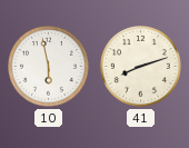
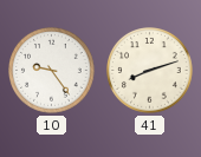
10: 5:58 -> 9:24 (52, 71)
